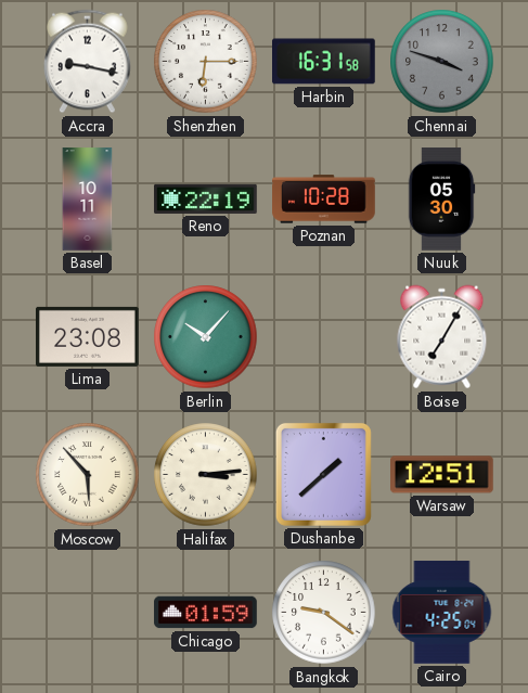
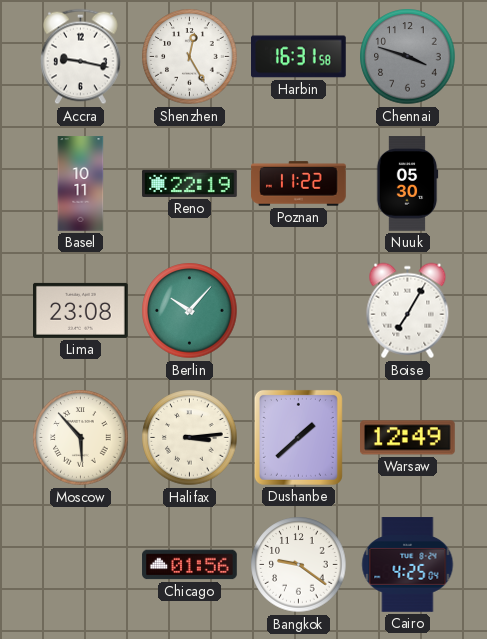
Shenzhen: 6:15 -> 12:25 (190, 57)
Poznan: 10:28 -> 11:22 (299, 184)
Warsaw: 12:51 -> 12:49 (408, 438)
Chicago: 01:59 -> 01:56 (190, 565)
